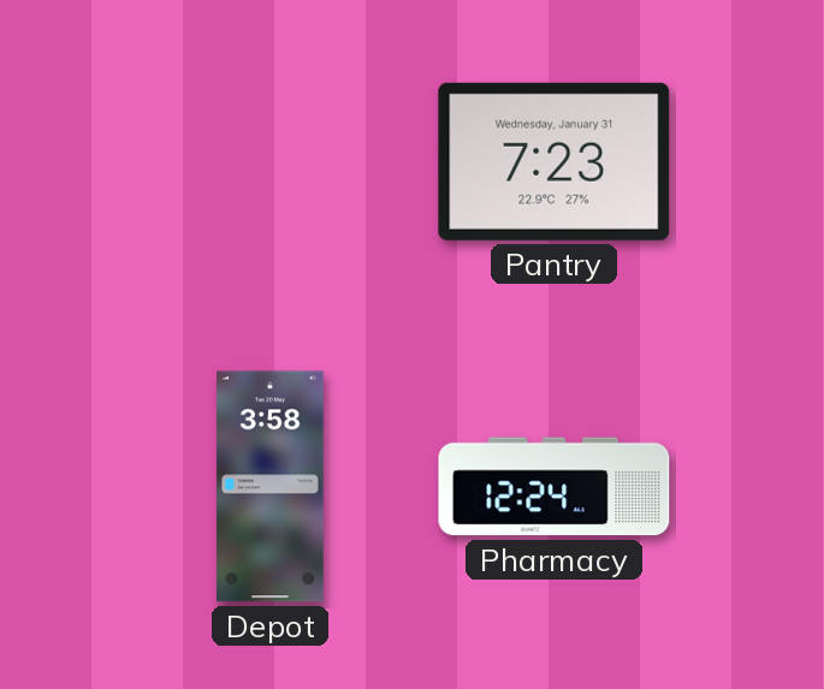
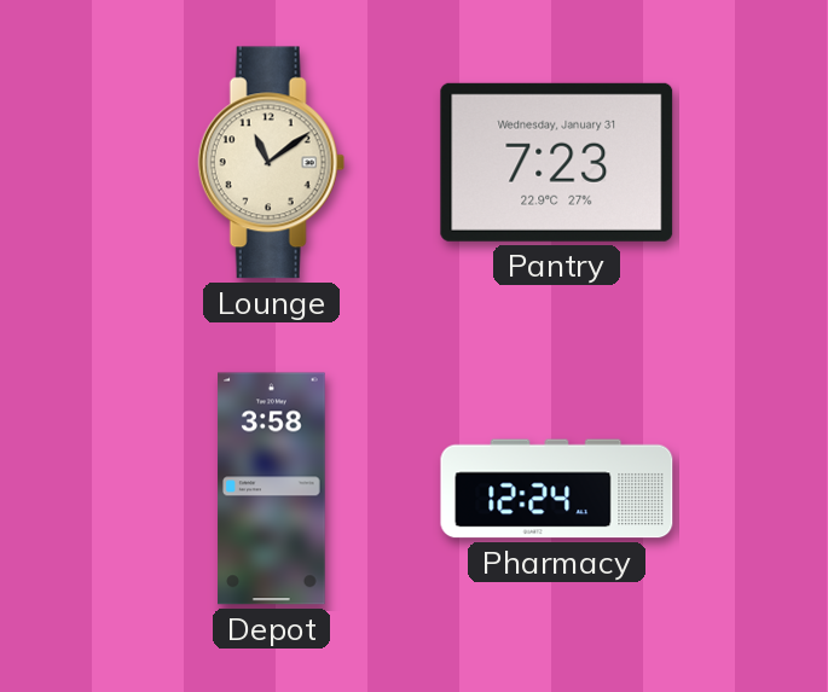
Lounge: none -> 11:09 (271, 163)
